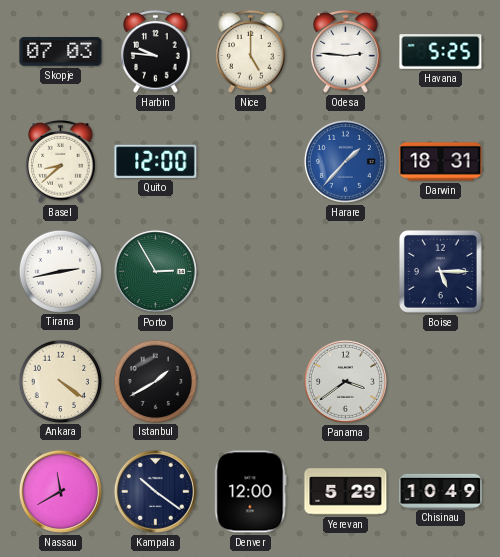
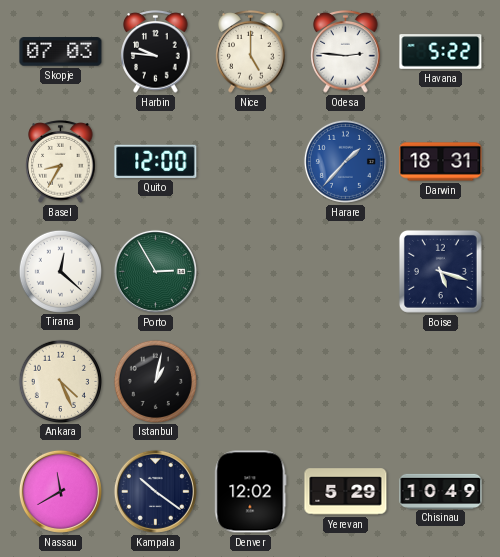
Havana: 5:25 -> 5:22 (441, 52)
Basel: 8:38 -> 8:35 (61, 162)
Tirana: 2:43 -> 12:22 (60, 271)
Boise: 5:15 -> 5:18 (440, 271)
Ankara: 4:21 -> 4:26 (60, 381)
Istanbul: 1:40 -> 1:02 (155, 381)
Panama: 3:39 -> none (345, 381)
Denver: 12:00 -> 12:02 (251, 492)
